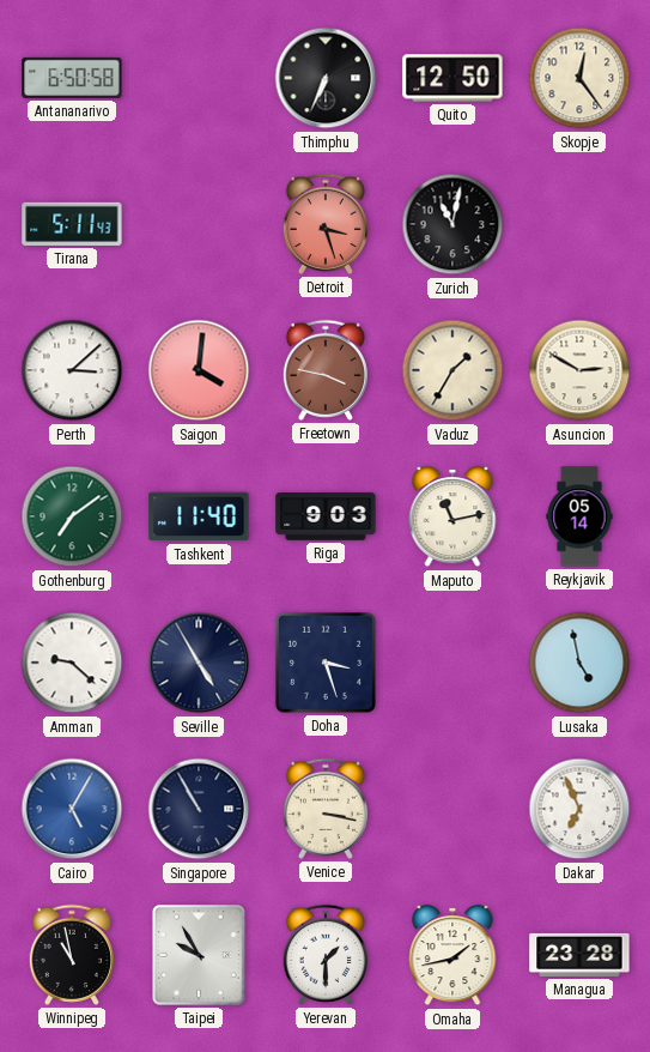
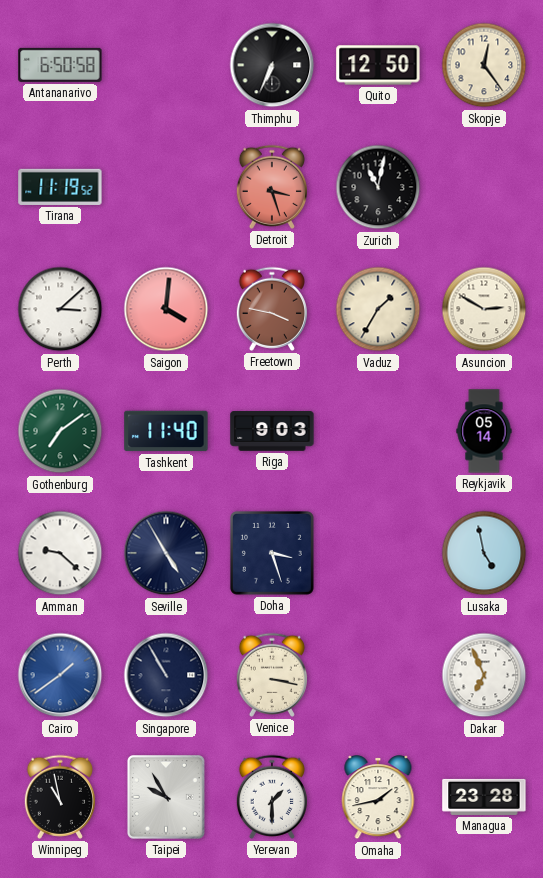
Tirana: 5:11 -> 11:19 (60, 187)
Maputo: 11:13 -> none (452, 518)
Cairo: 5:05 -> 1:39 (60, 675)
